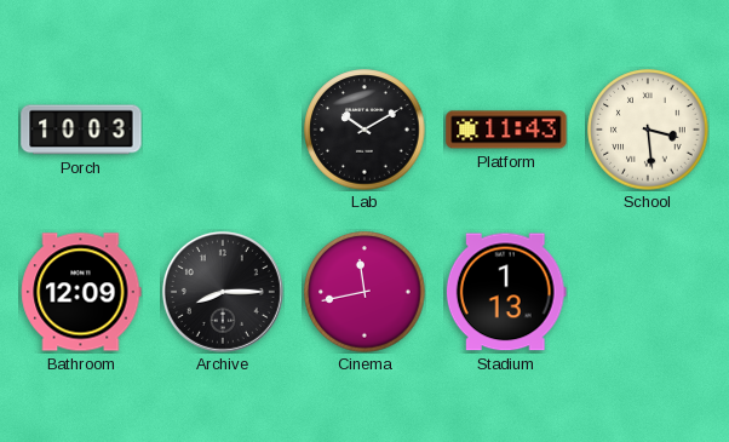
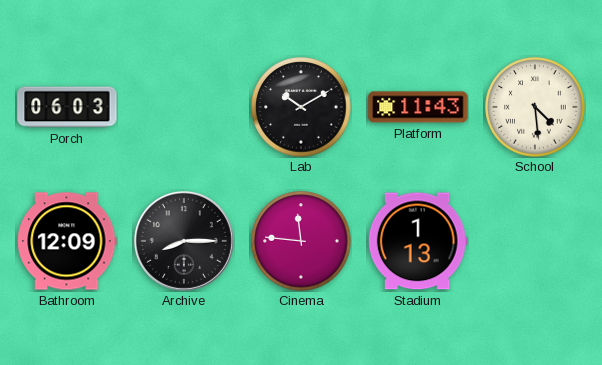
Porch: 10:03 -> 06:03 (67, 107)
School: 3:29 -> 4:29 (535, 107)
Cinema: 11:43 -> 11:46 (301, 241)
